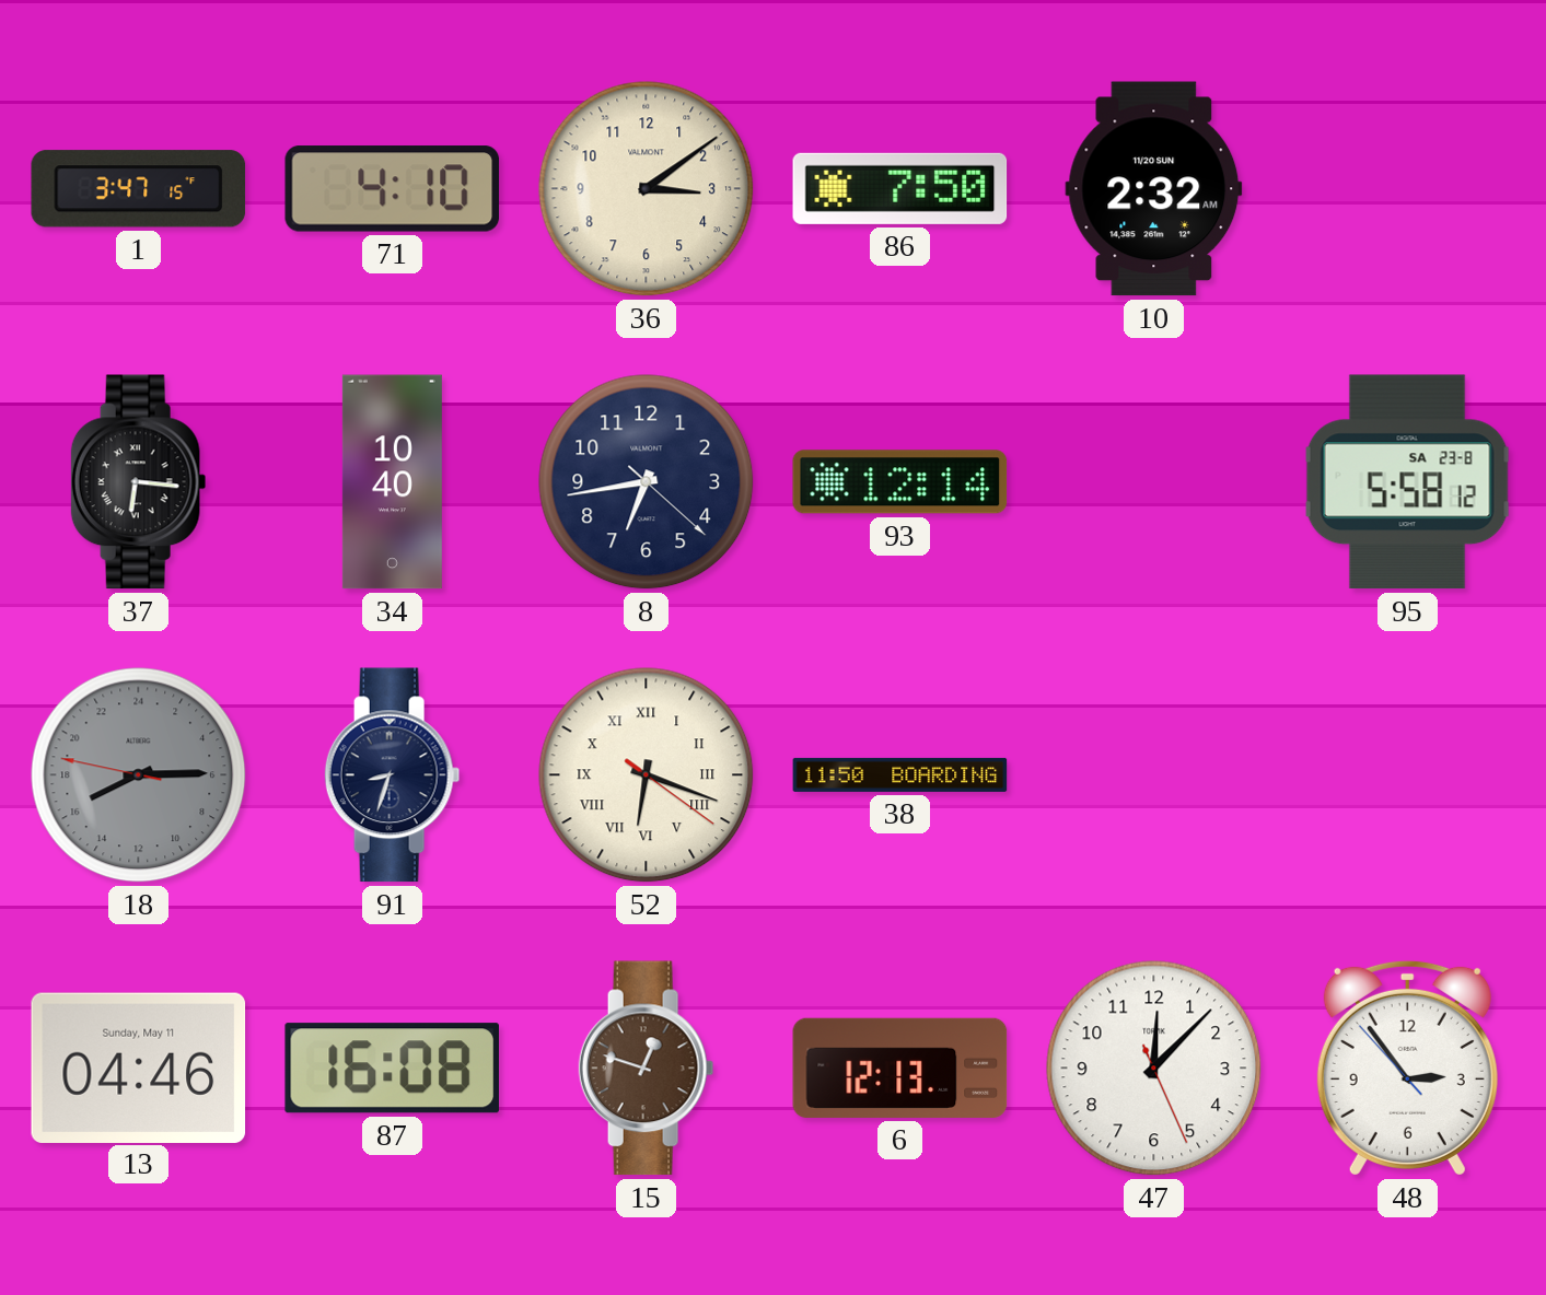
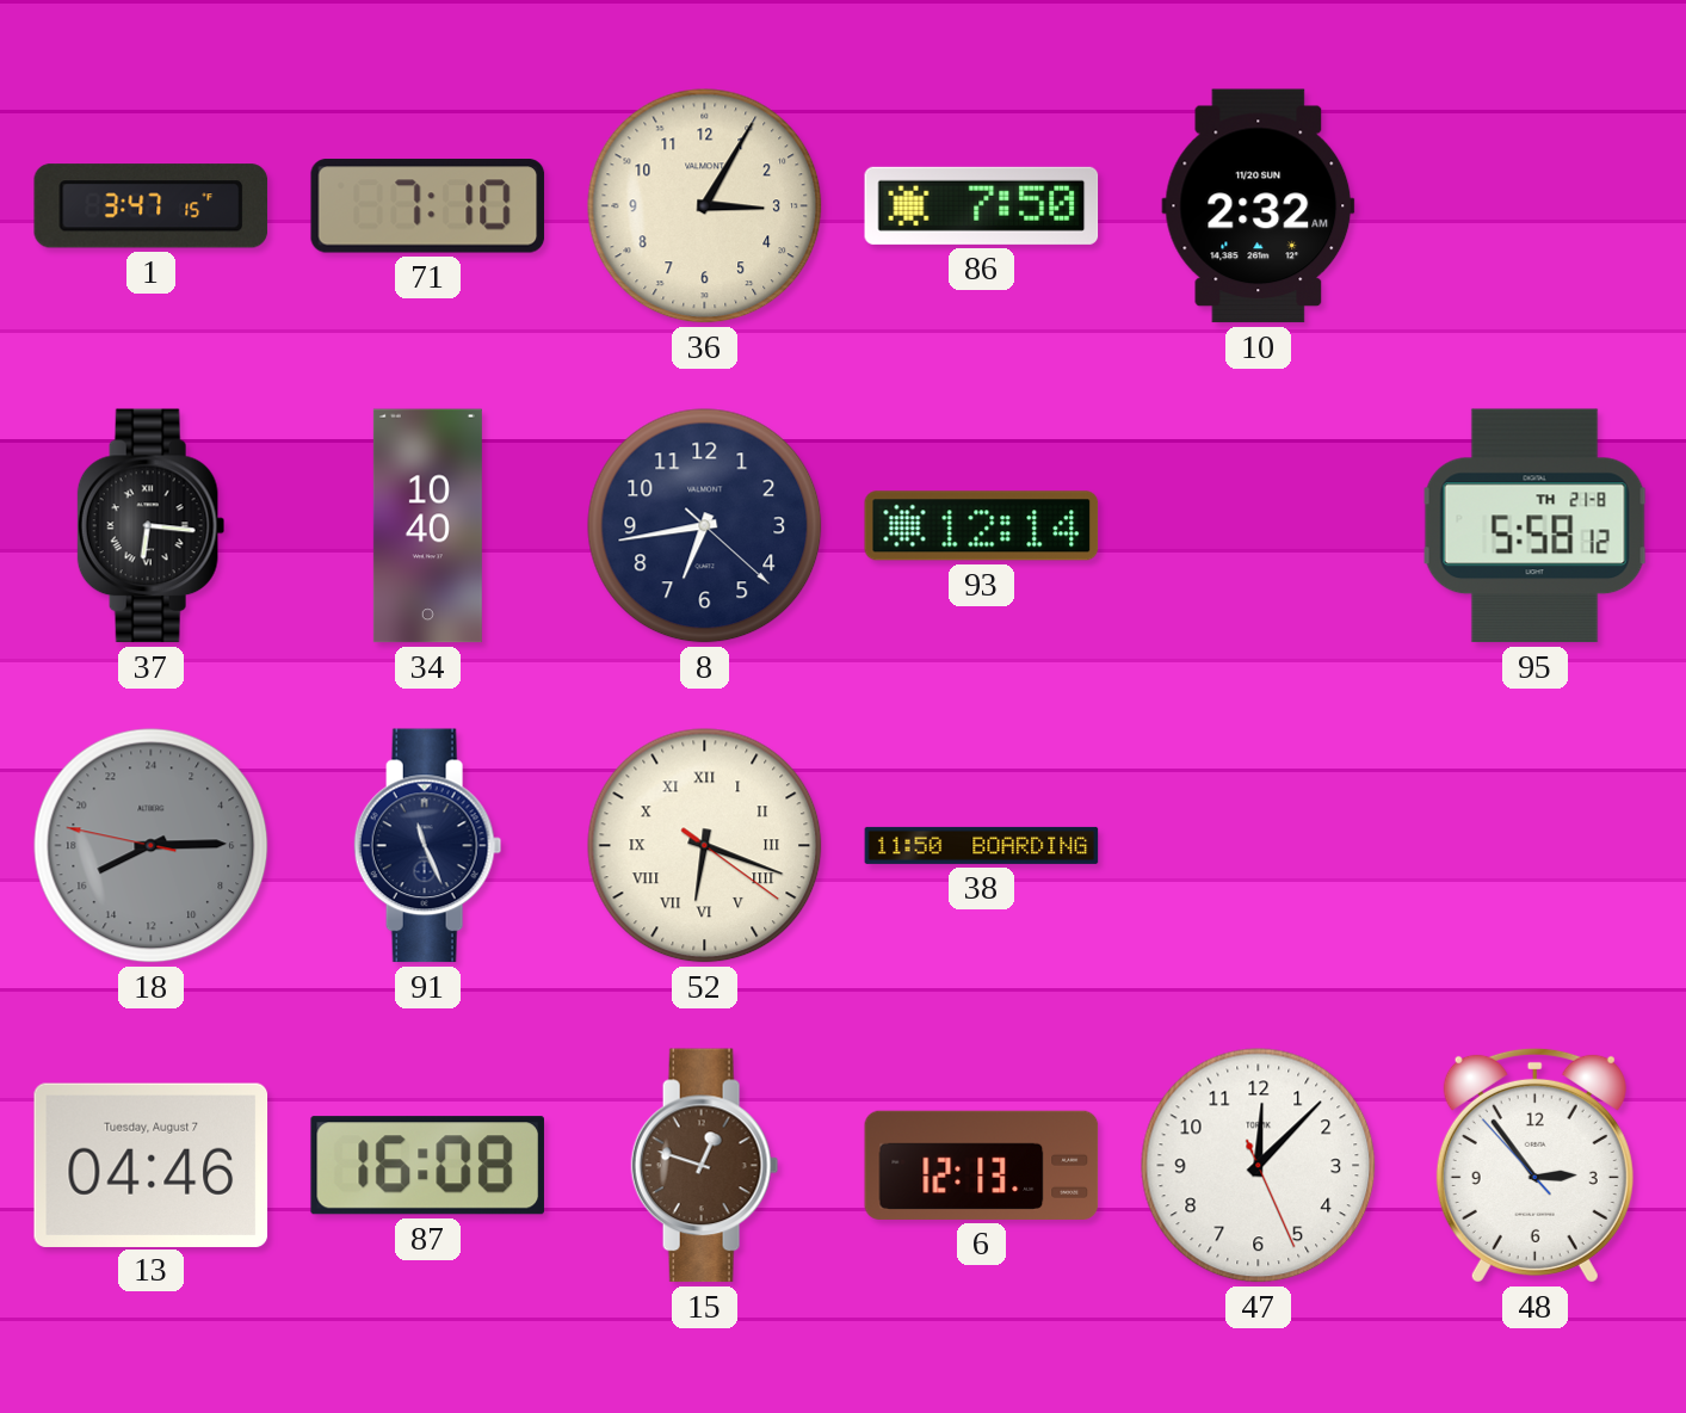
71: 4:10 -> 7:10 (428, 206)
36: 3:09 -> 3:05 (705, 206)
95 date: SA 23-8 -> TH 21-8 (1534, 526)
91: 8:33 -> 11:26 (428, 846)
13 date: Sunday, May 11 -> Tuesday, August 7 (152, 1165)
